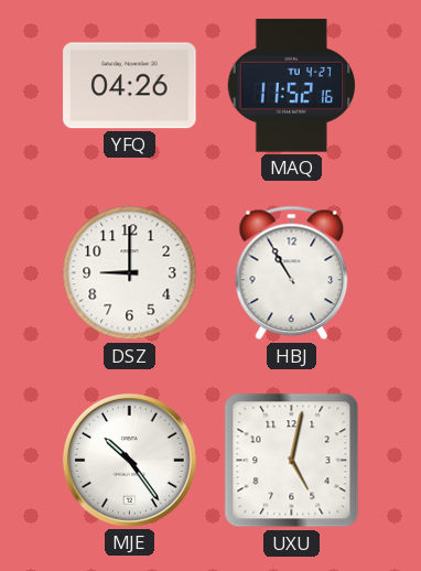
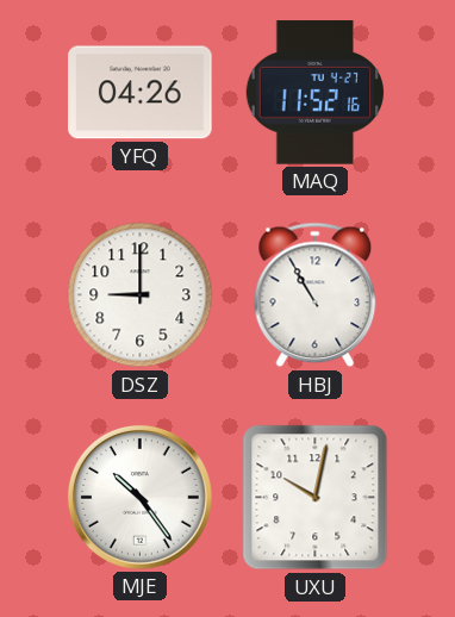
UXU: 5:02 -> 10:02 (316, 498)
